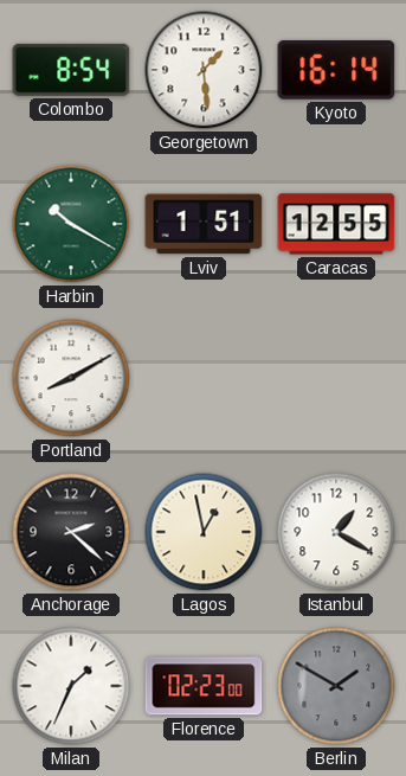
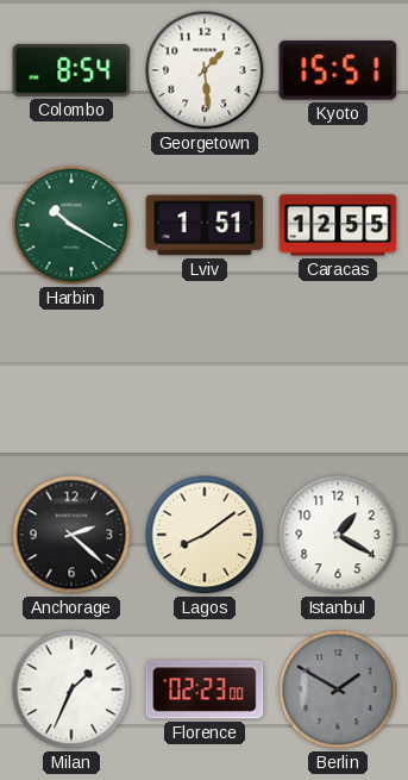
Kyoto: 16:14 -> 15:51 (338, 70)
Portland: 8:10 -> none (71, 378)
Lagos: 12:58 -> 8:09 (205, 535)
